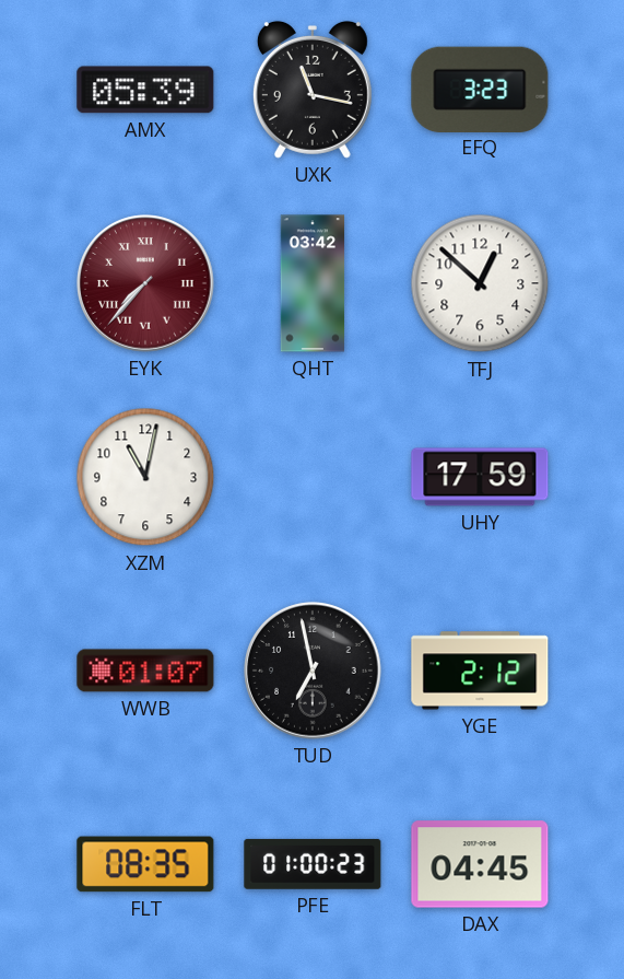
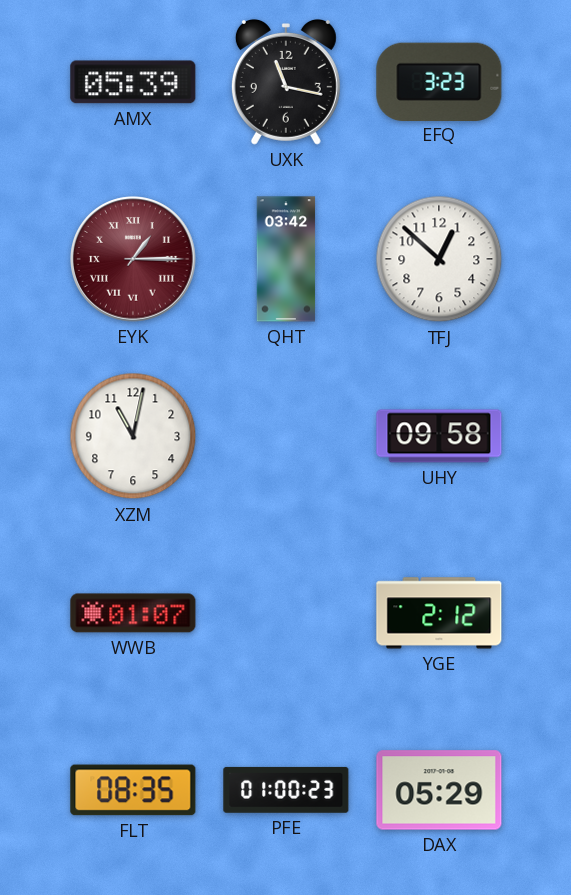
EYK: 7:37 -> 1:15 (133, 259)
UHY: 17:59 -> 09:58 (439, 436)
TUD: 6:58 -> none (313, 671)
DAX: 04:45 -> 05:29 (439, 790)
